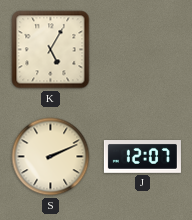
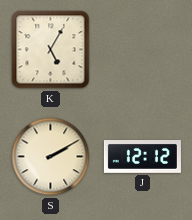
S: 2:11 -> 2:10 (51, 157)
J: 12:07 -> 12:12 (142, 157)
